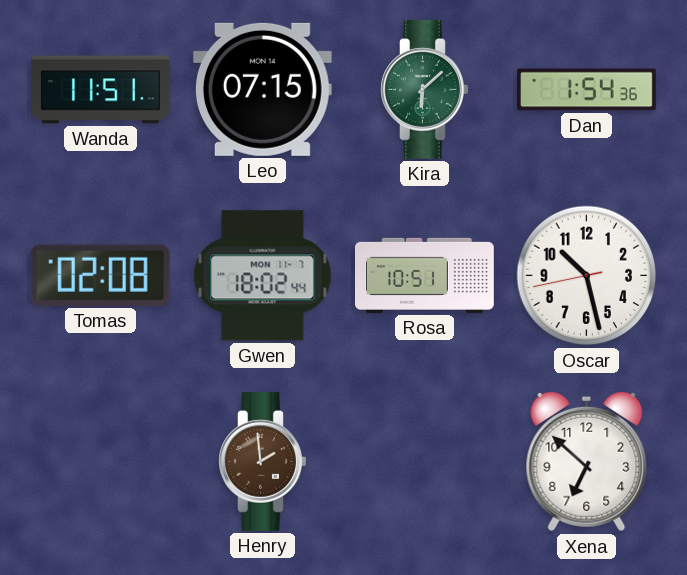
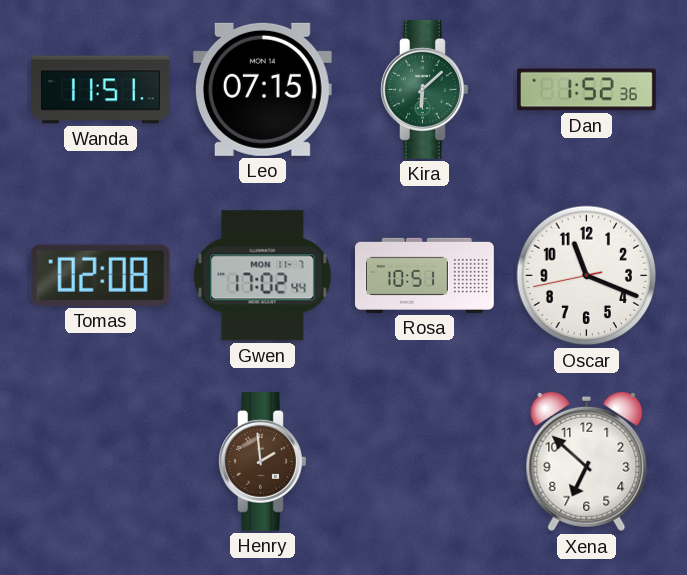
Dan: 1:54 -> 1:52 (587, 90)
Gwen: 18:02 -> 17:02 (263, 276)
Oscar: 10:27 -> 11:18 (587, 276)
